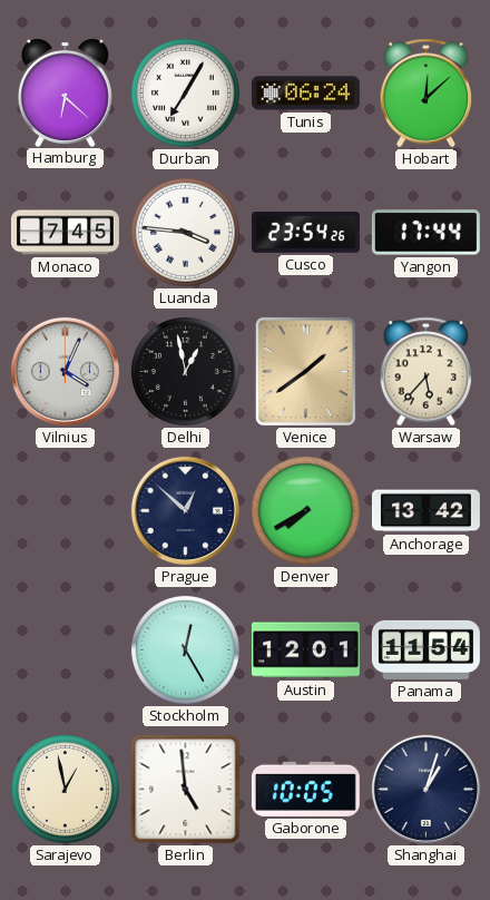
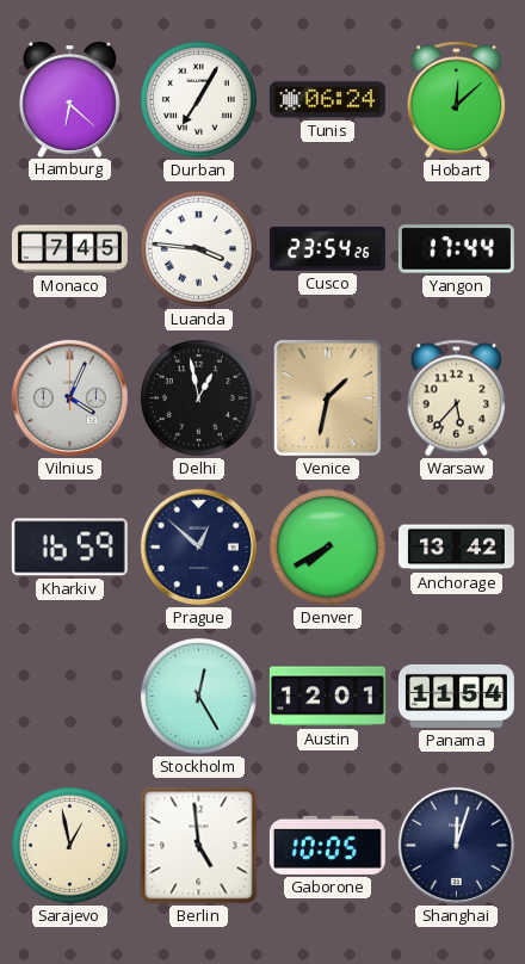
Venice: 1:39 -> 1:32 (327, 397)
Kharkiv: none -> 16:59 (69, 548)
Shanghai: 1:03 -> 12:03 (456, 845)
